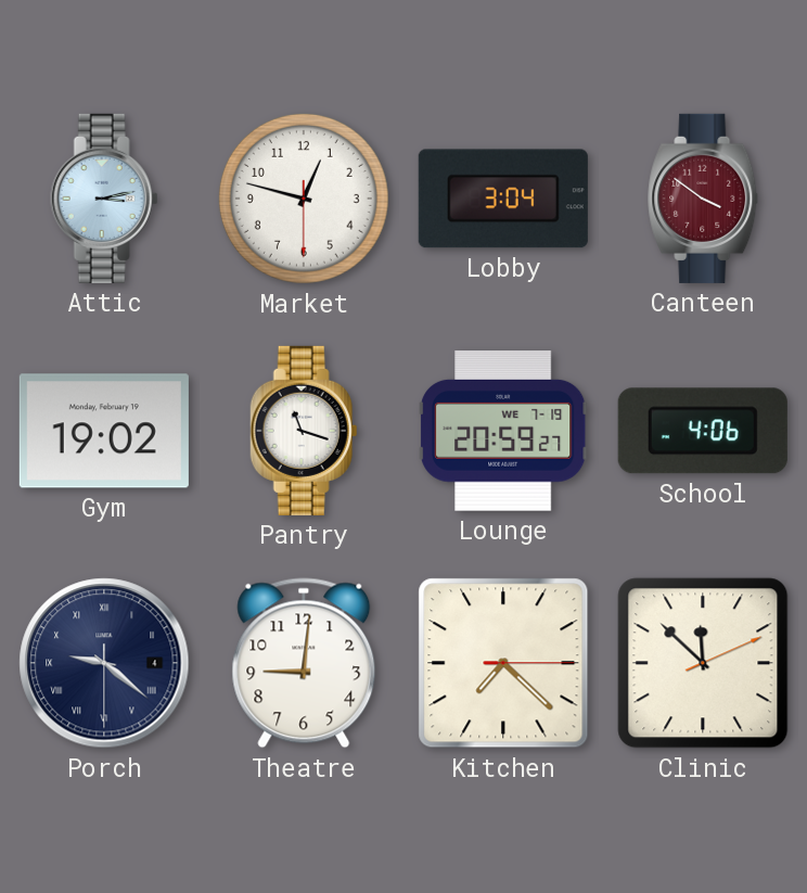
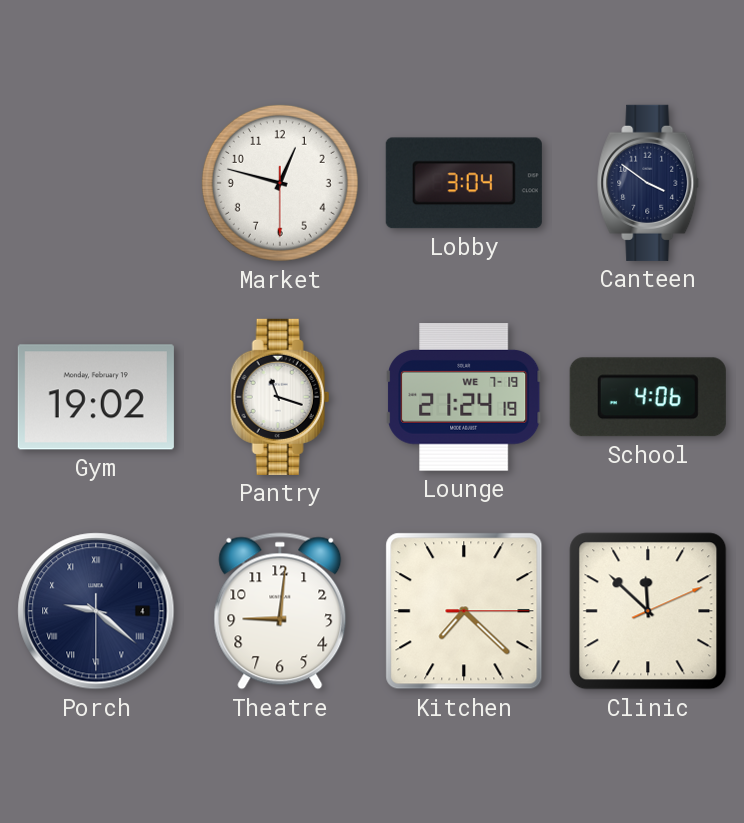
Attic: 3:13 -> none (104, 199)
Canteen dial: burgundy -> navy (649, 183)
Lounge: 20:59 -> 21:24 (464, 398)
